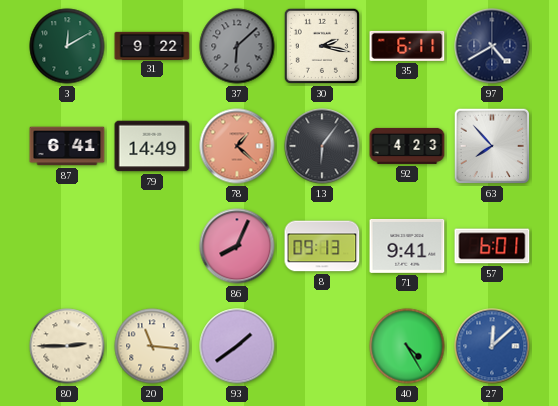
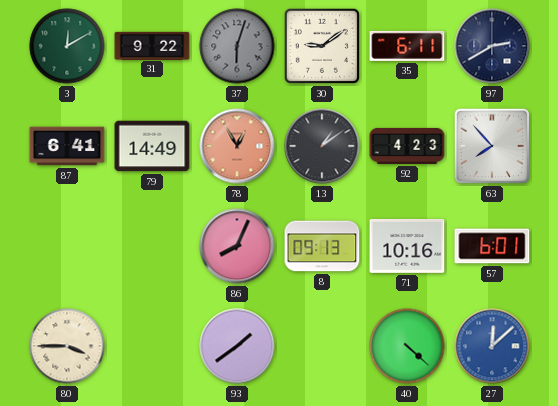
37: 6:08 -> 6:03 (237, 46)
30: 2:17 -> 9:09 (322, 46)
97: 4:40 -> 2:40 (492, 46)
78: 1:22 -> 12:55 (237, 146)
13: 6:06 -> 1:09 (322, 146)
71: 9:41 -> 10:16 (407, 246)
80: 2:45 -> 3:45 (67, 346)
20: 11:16 -> none (152, 346)
40: 4:25 -> 4:22 (407, 346)
